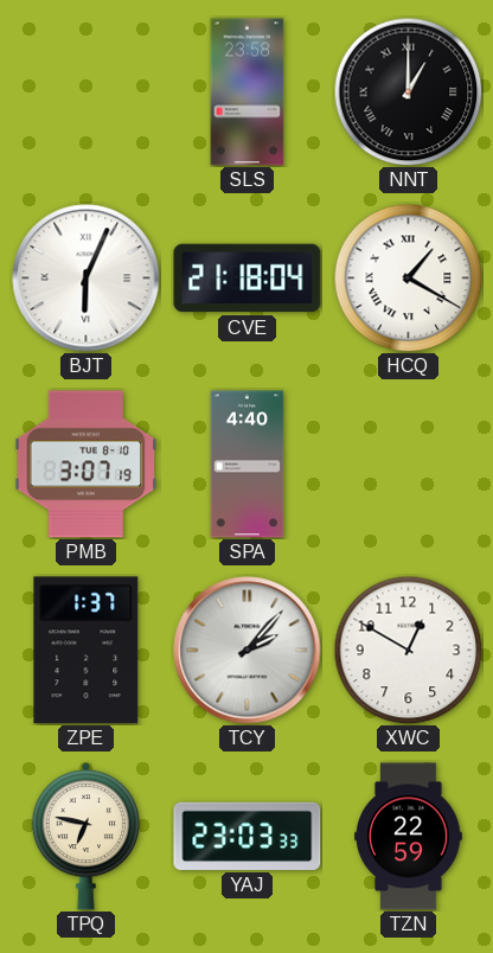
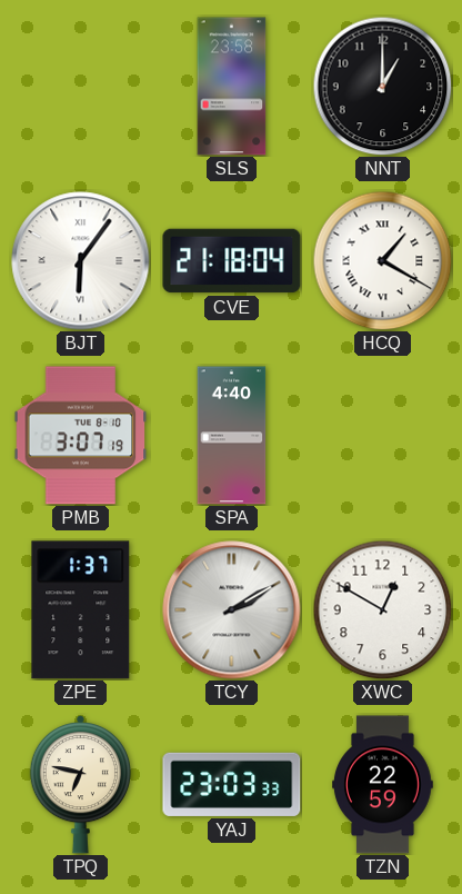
NNT numerals: Roman -> Arabic (382, 86)
BJT: 6:04 -> 6:06 (81, 261)
TCY: 2:07 -> 2:10 (232, 610)
